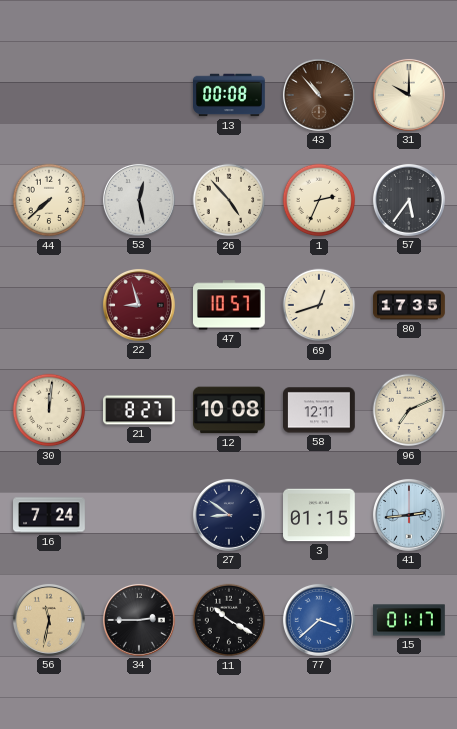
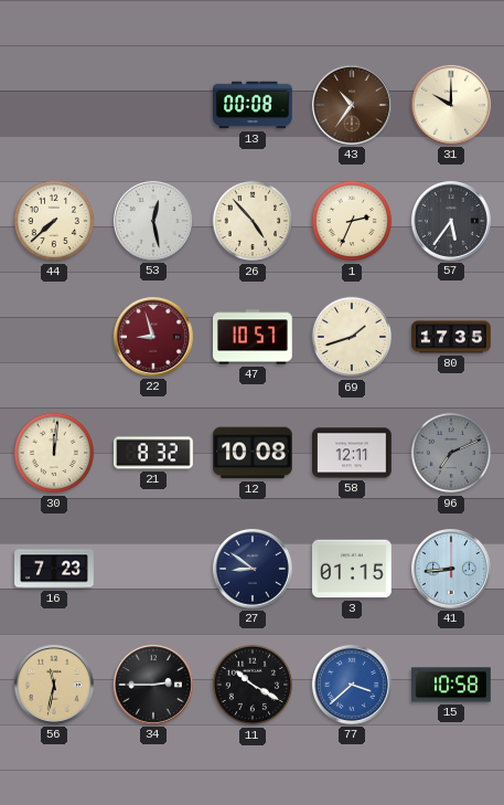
43: 10:53 -> 10:36 (352, 105)
69: 12:42 -> 1:42 (352, 337)
21: 8:27 -> 8:32 (154, 453)
96 dial: cream -> grey (451, 453)
16: 7:24 -> 7:23 (54, 569)
41: 2:44 -> 8:44 (451, 569)
15: 01:17 -> 10:58 (451, 685)
